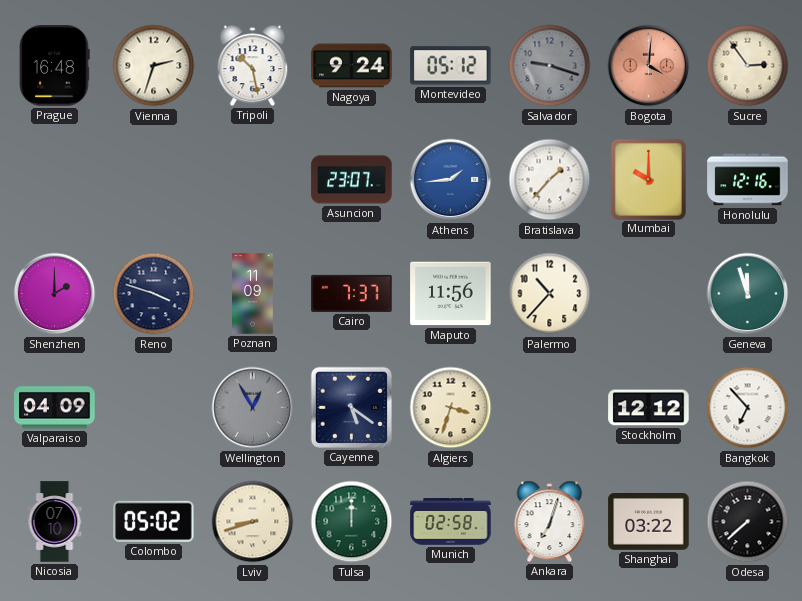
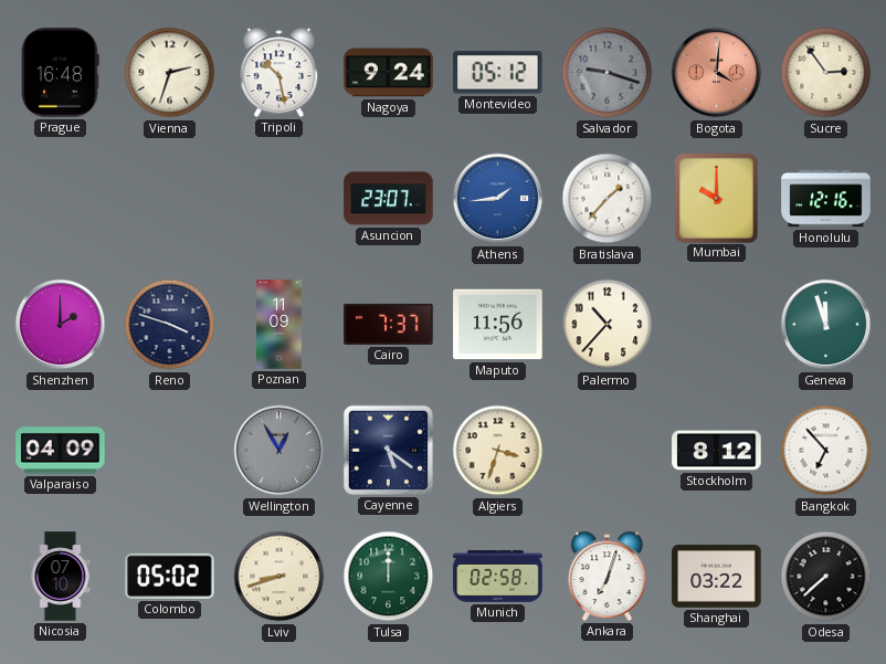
Stockholm: 12:12 -> 8:12 (717, 451)
